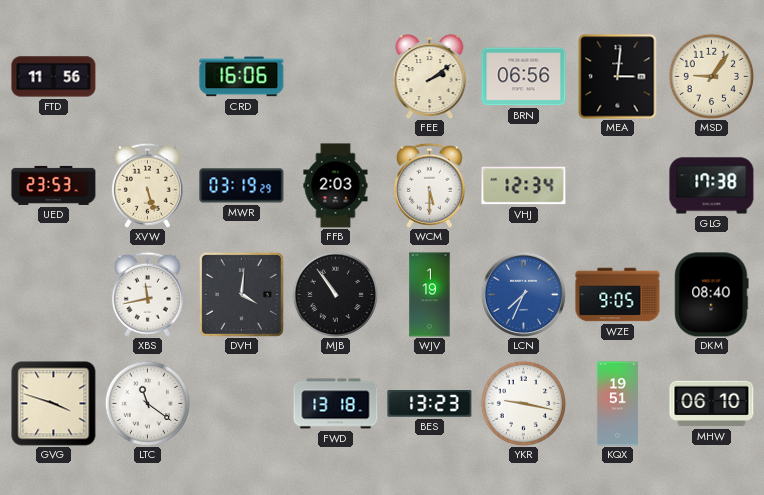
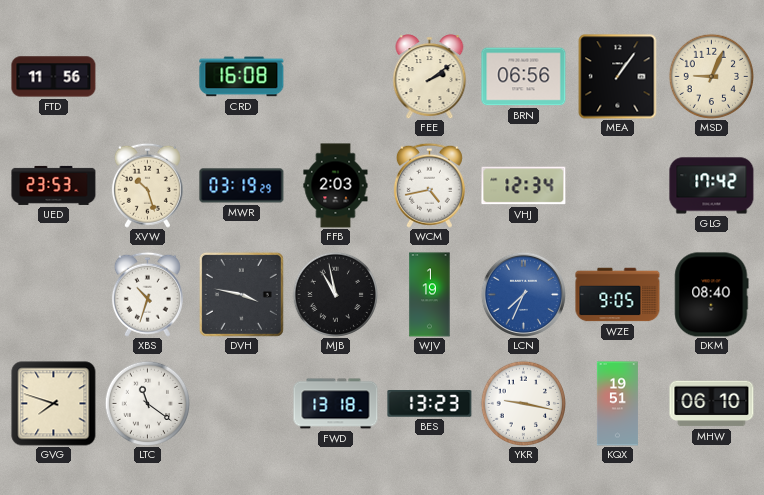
CRD: 16:06 -> 16:08 (242, 77)
MEA: 3:01 -> 1:06 (618, 77)
MSD: 9:06 -> 9:04 (711, 76)
XVW: 5:27 -> 10:27 (147, 185)
WCM: 5:30 -> 4:43 (429, 185)
GLG: 17:38 -> 17:42 (712, 186)
XBS: 11:43 -> 10:33 (147, 294)
DVH: 4:01 -> 3:47 (241, 294)
MJB: 10:54 -> 10:58 (335, 294)
GVG: 3:48 -> 7:48 (54, 404)
